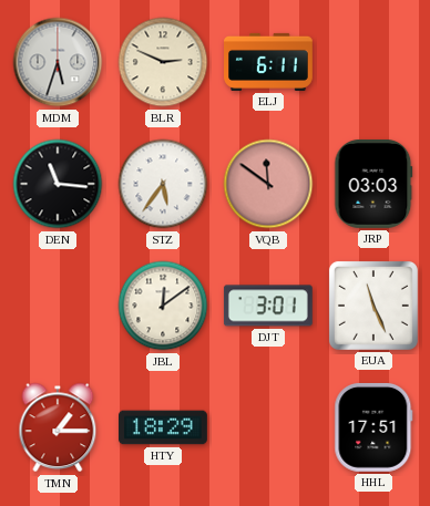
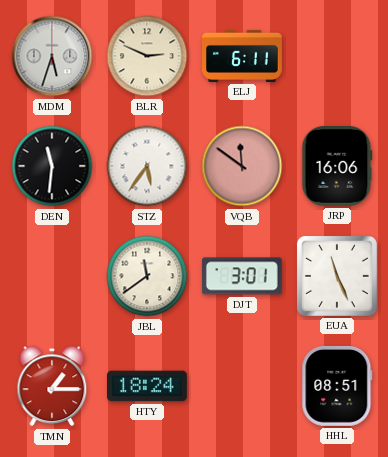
DEN: 11:16 -> 11:31 (52, 166)
JRP: 03:03 -> 16:06 (337, 166)
JBL: 12:09 -> 11:39 (147, 276)
HTY: 18:29 -> 18:24 (148, 386)
HHL: 17:51 -> 08:51 (337, 386)
